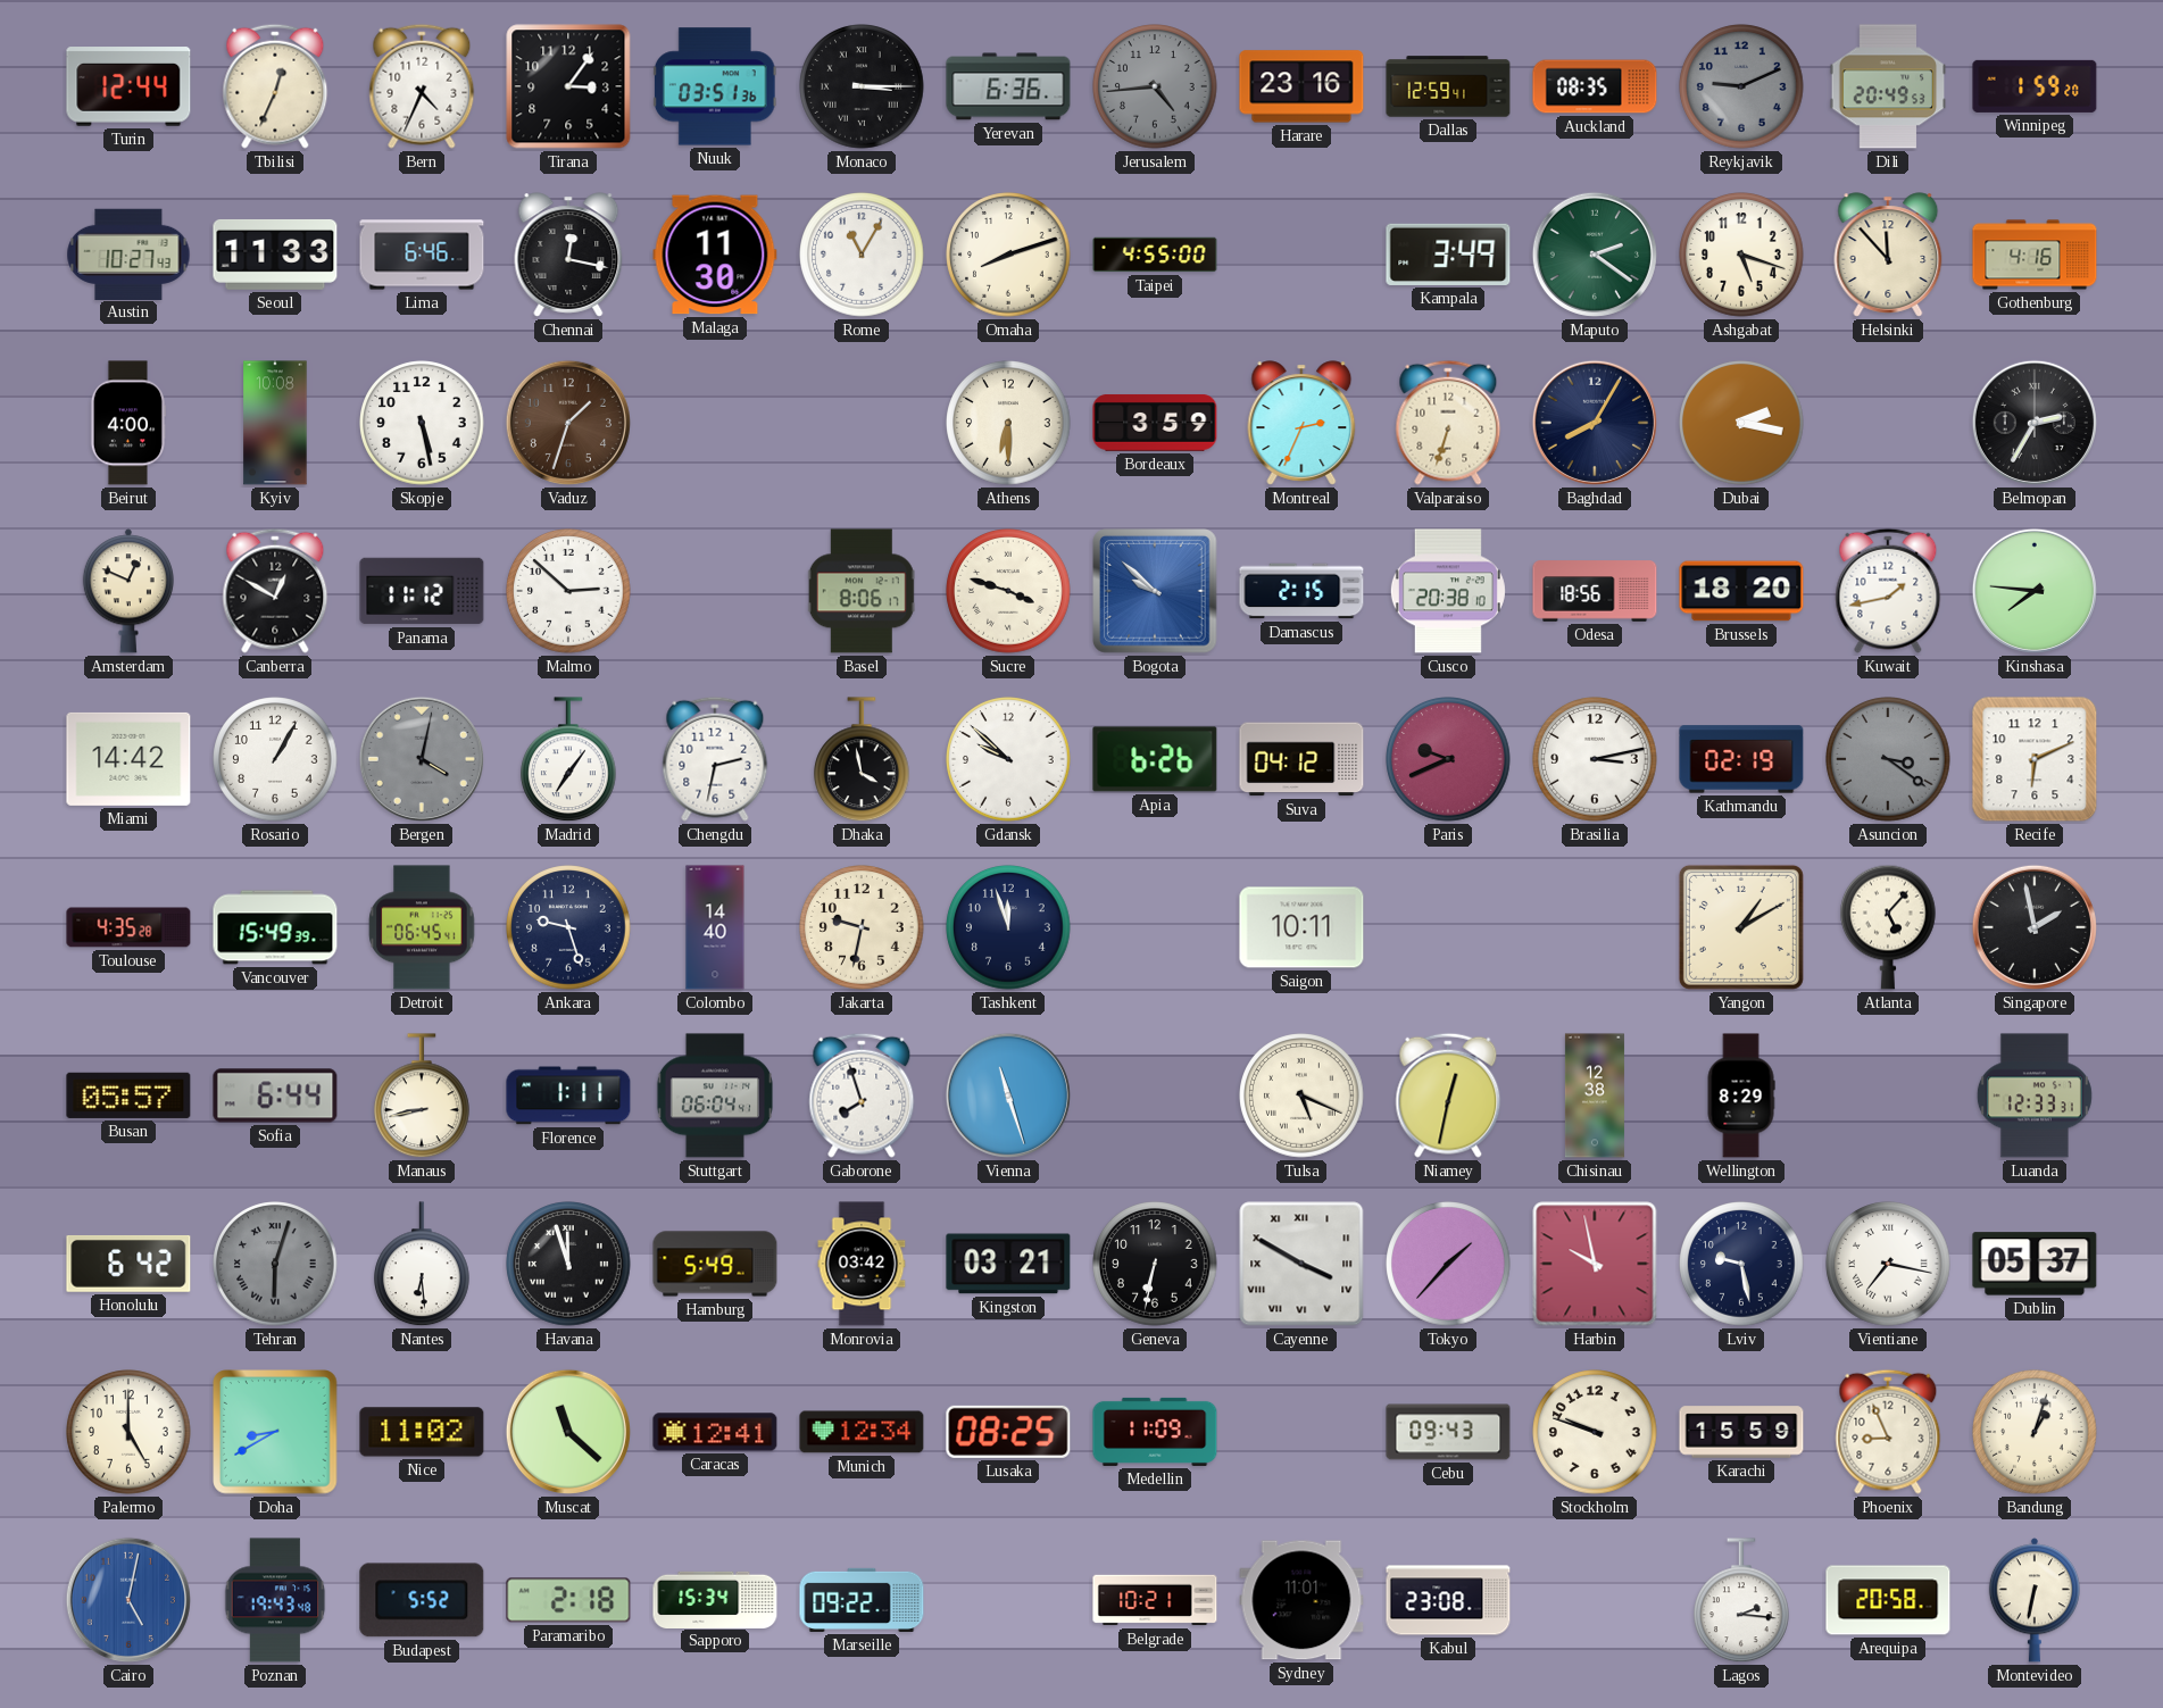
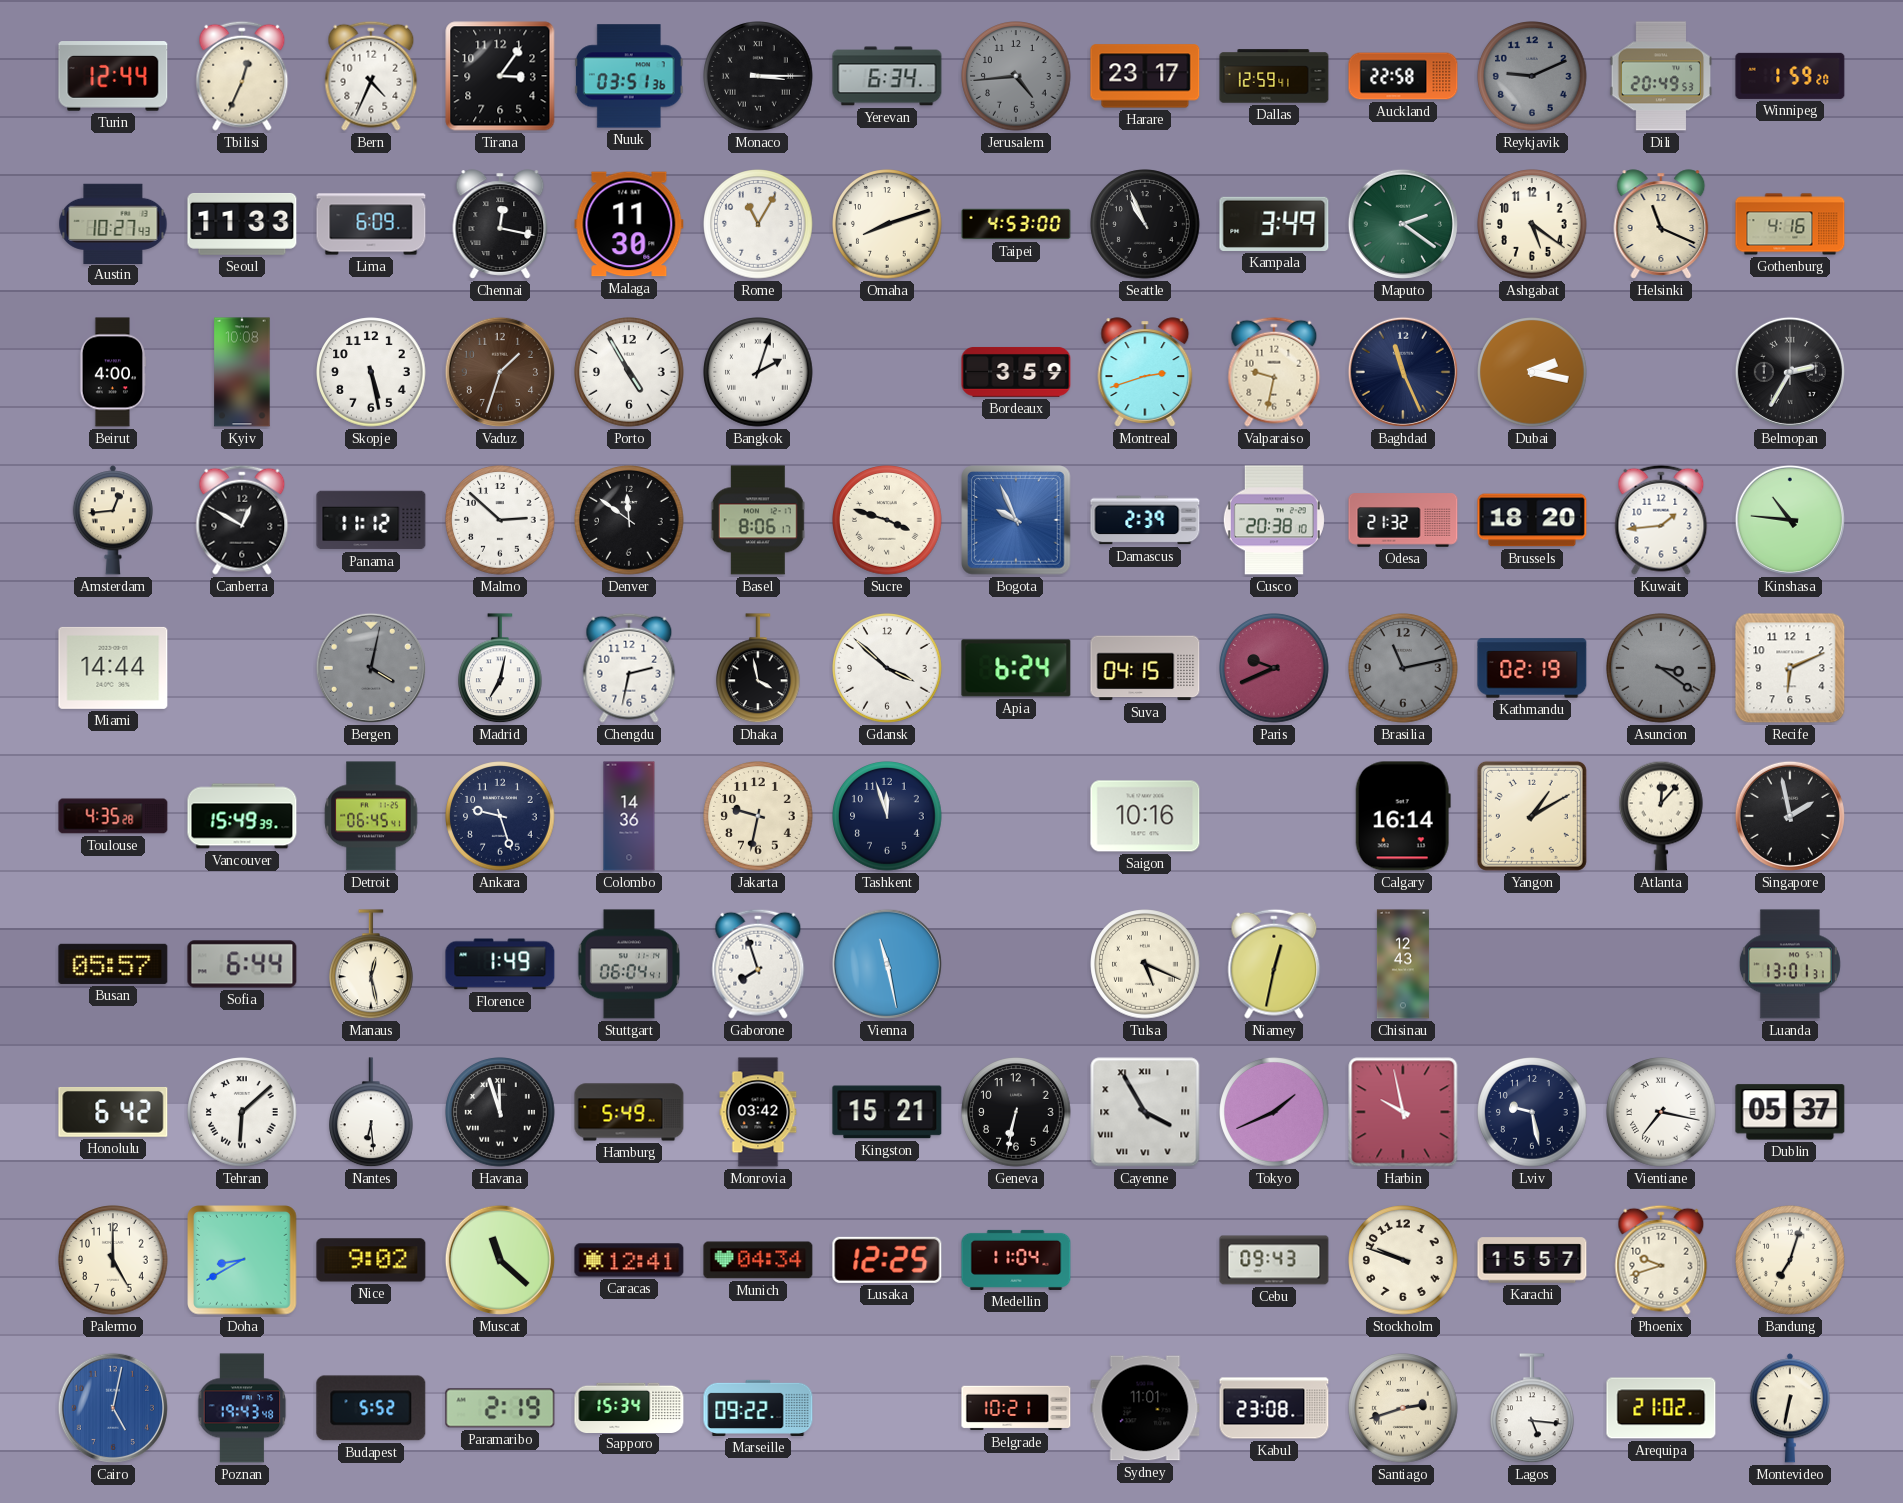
Yerevan: 6:36 -> 6:34 (887, 76)
Harare: 23:16 -> 23:17 (1145, 76)
Auckland: 08:35 -> 22:58 (1403, 76)
Lima: 6:46 -> 6:09 (371, 224)
Taipei: 4:55 -> 4:53 (1016, 224)
Seattle: none -> 10:56 (1145, 224)
Ashgabat: 5:18 -> 5:21 (1532, 224)
Helsinki: 11:53 -> 11:19 (1661, 224)
Porto: none -> 4:55 (629, 372)
Bangkok: none -> 2:03 (758, 372)
Athens: 6:30 -> none (1008, 423)
Montreal: 2:34 -> 2:42 (1145, 372)
Valparaiso: 6:33 -> 9:32 (1274, 372)
Baghdad: 8:05 -> 11:26 (1403, 372)
Amsterdam: 12:49 -> 12:44 (113, 520)
Denver: none -> 11:51 (629, 520)
Bogota: 9:52 -> 9:56 (1016, 520)
Damascus: 2:15 -> 2:39 (1145, 520)
Odesa: 18:56 -> 21:32 (1403, 520)
Kuwait: 1:43 -> 1:44 (1661, 520)
Kinshasa: 7:46 -> 10:46 (1790, 520)
Miami: 14:42 -> 14:44 (113, 668)
Rosario: 1:05 -> none (275, 759)
Madrid: 7:06 -> 7:02 (501, 669)
Gdansk: 9:52 -> 3:52 (887, 668)
Apia: 6:26 -> 6:24 (1016, 668)
Suva: 04:12 -> 04:15 (1145, 668)
Brasilia: 3:13 -> 11:13 (1403, 668)
Brasilia dial: white -> grey (1403, 668)
Colombo: 14:40 -> 14:36 (629, 816)
Saigon: 10:11 -> 10:16 (1145, 816)
Calgary: none -> 16:14 (1403, 816)
Atlanta: 5:07 -> 12:07 (1662, 816)
Manaus: 8:43 -> 12:28 (372, 965)
Florence: 1:11 -> 1:49 (500, 964)
Vienna: 11:27 -> 11:28 (887, 964)
Chisinau: 12:38 -> 12:43 (1403, 964)
Wellington: 8:29 -> none (1741, 1095)
Luanda: 12:33 -> 13:01 (1790, 964)
Tehran: 6:03 -> 6:08 (242, 1112)
Tehran dial: grey -> white (242, 1112)
Kingston: 03:21 -> 15:21 (887, 1112)
Cayenne: 3:50 -> 3:55 (1145, 1112)
Tokyo: 1:37 -> 1:41 (1274, 1112)
Nice: 11:02 -> 9:02 (371, 1260)
Munich: 12:34 -> 04:34 (758, 1260)
Lusaka: 08:25 -> 12:25 (887, 1260)
Medellin: 11:09 -> 11:04 (1016, 1260)
Karachi: 15:59 -> 15:57 (1532, 1260)
Phoenix: 8:56 -> 9:42 (1661, 1260)
Bandung: 1:03 -> 7:03 (1790, 1260)
Paramaribo: 2:18 -> 2:19 (500, 1408)
Santiago: none -> 2:42 (1403, 1408)
Lagos: 2:16 -> 5:16 (1533, 1409)
Arequipa: 20:58 -> 21:02 (1661, 1408)
